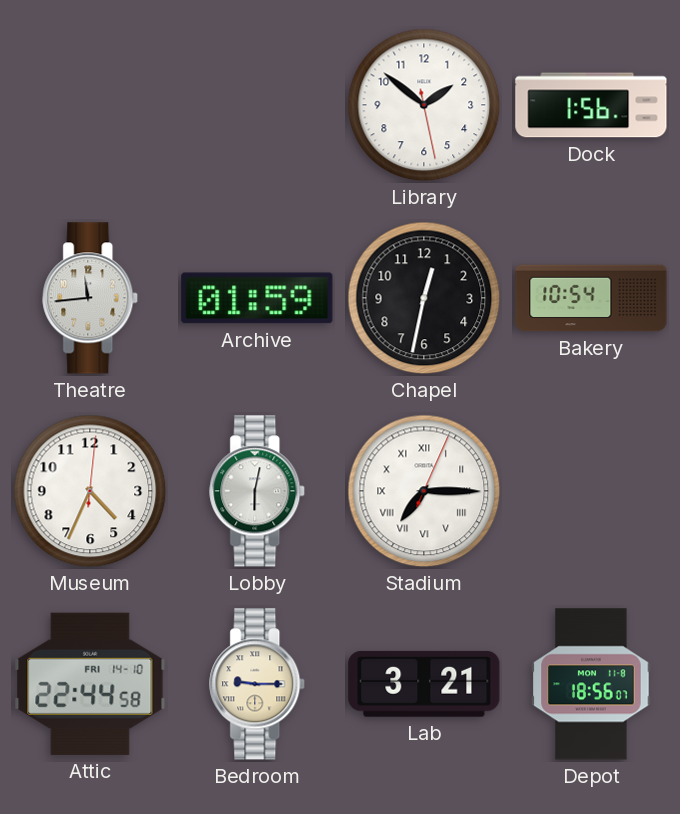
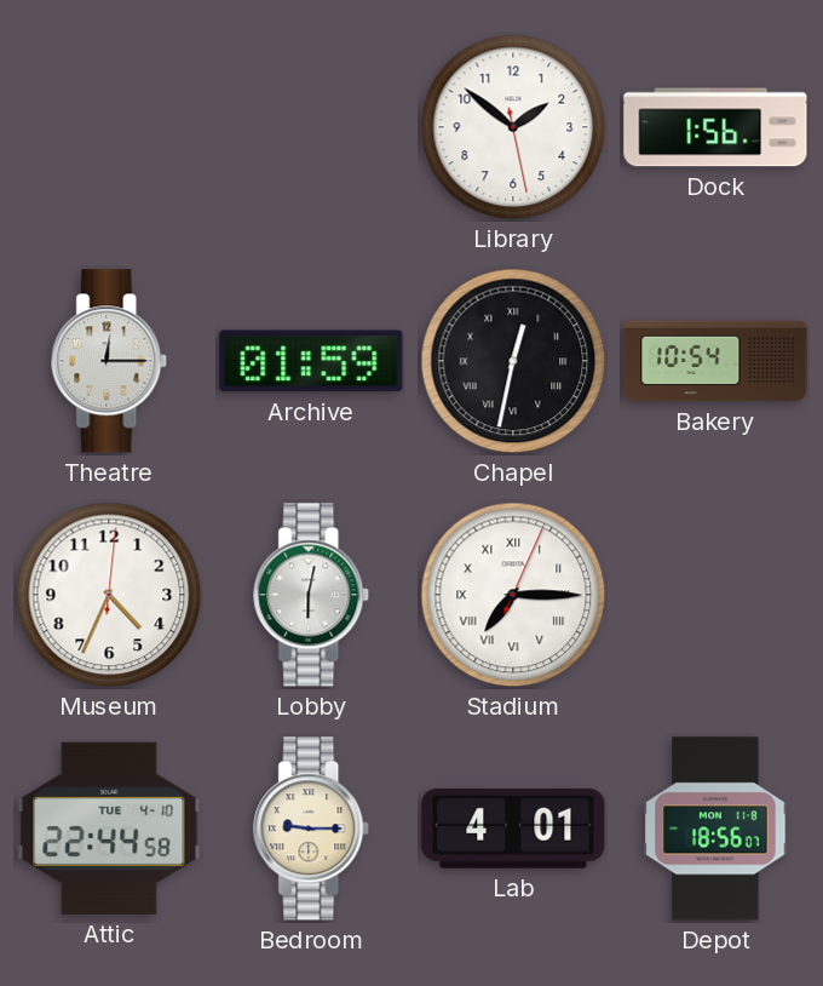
Theatre: 11:44 -> 12:15 (110, 361)
Chapel numerals: Arabic -> Roman (513, 361)
Attic date: FRI 14-10 -> TUE 4-10 (109, 829)
Lab: 3:21 -> 4:01 (513, 829)
